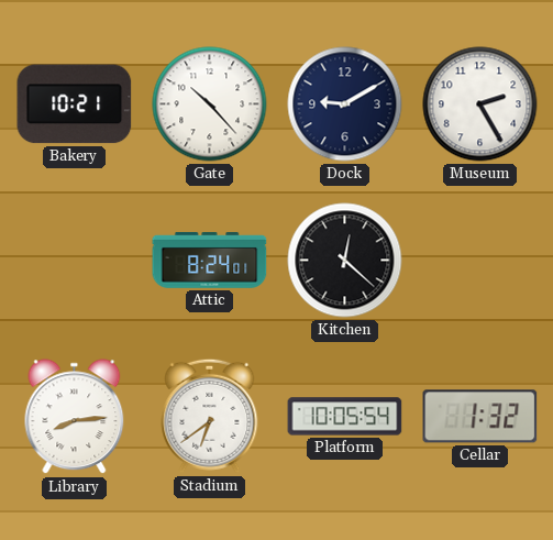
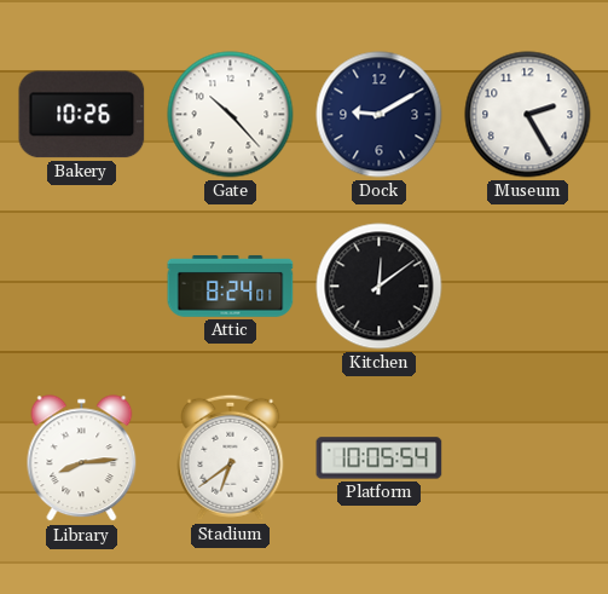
Bakery: 10:21 -> 10:26 (82, 115)
Kitchen: 12:22 -> 12:09 (380, 287)
Cellar: 1:32 -> none (480, 417)
